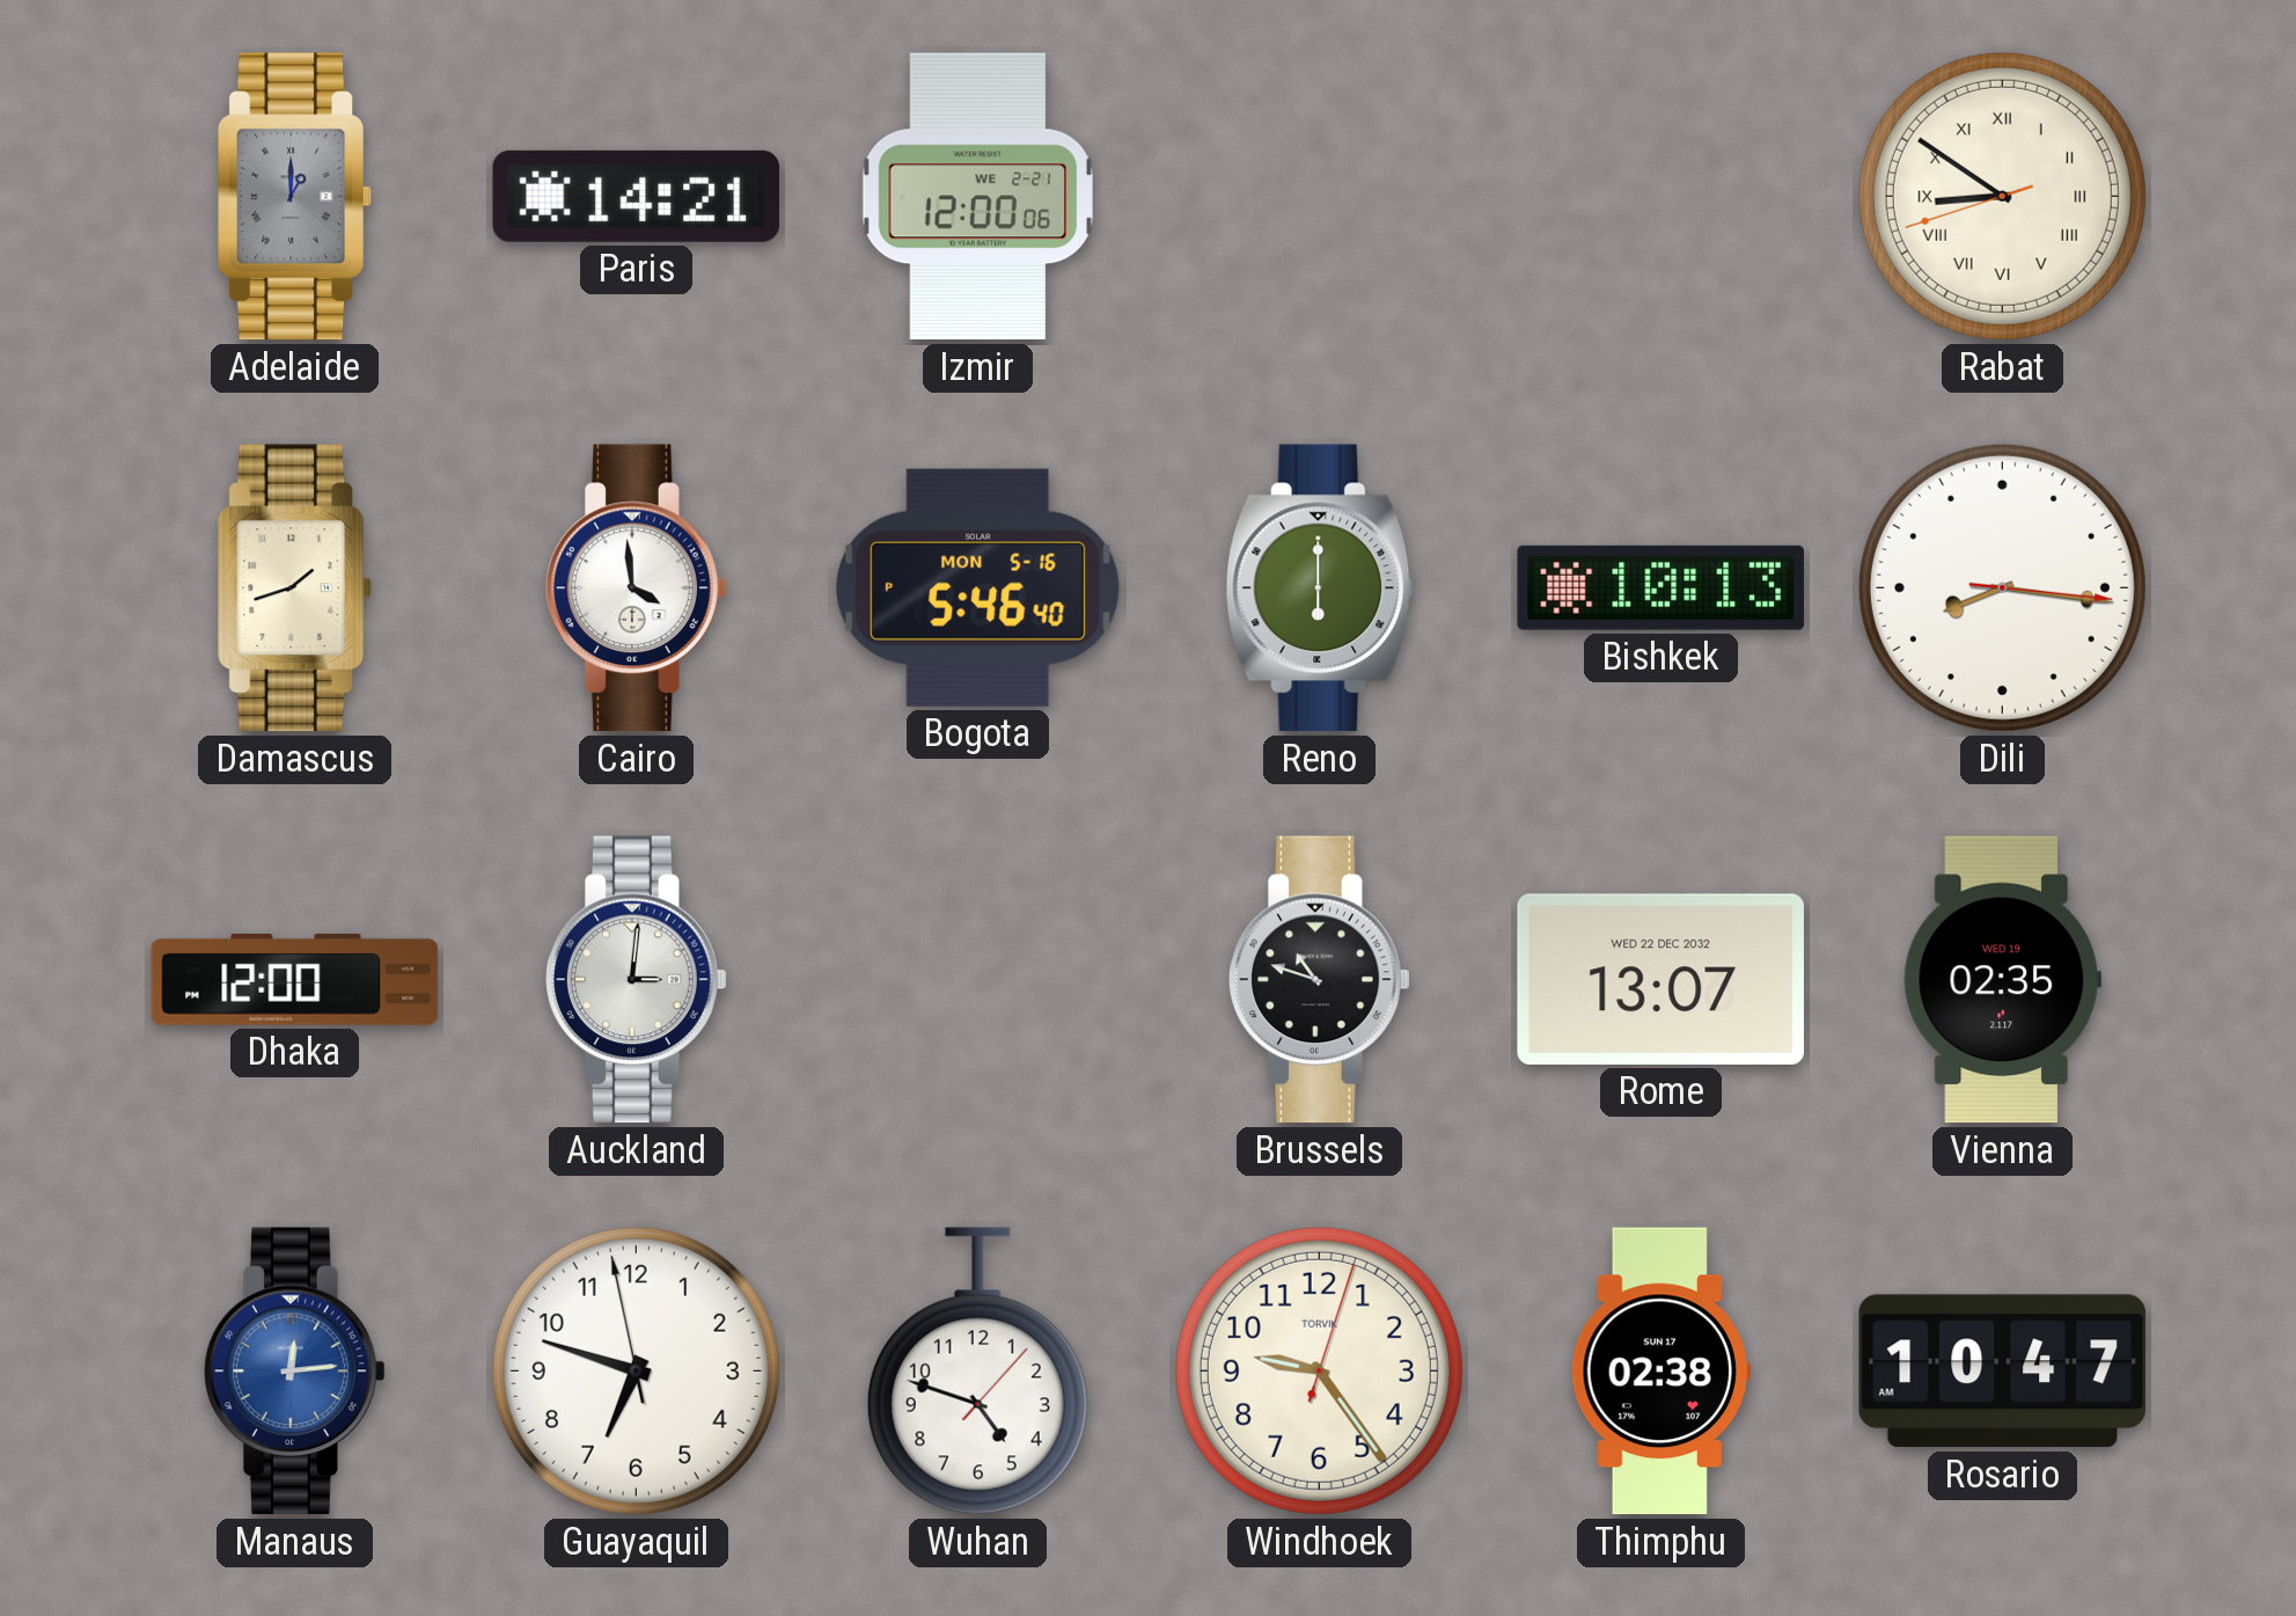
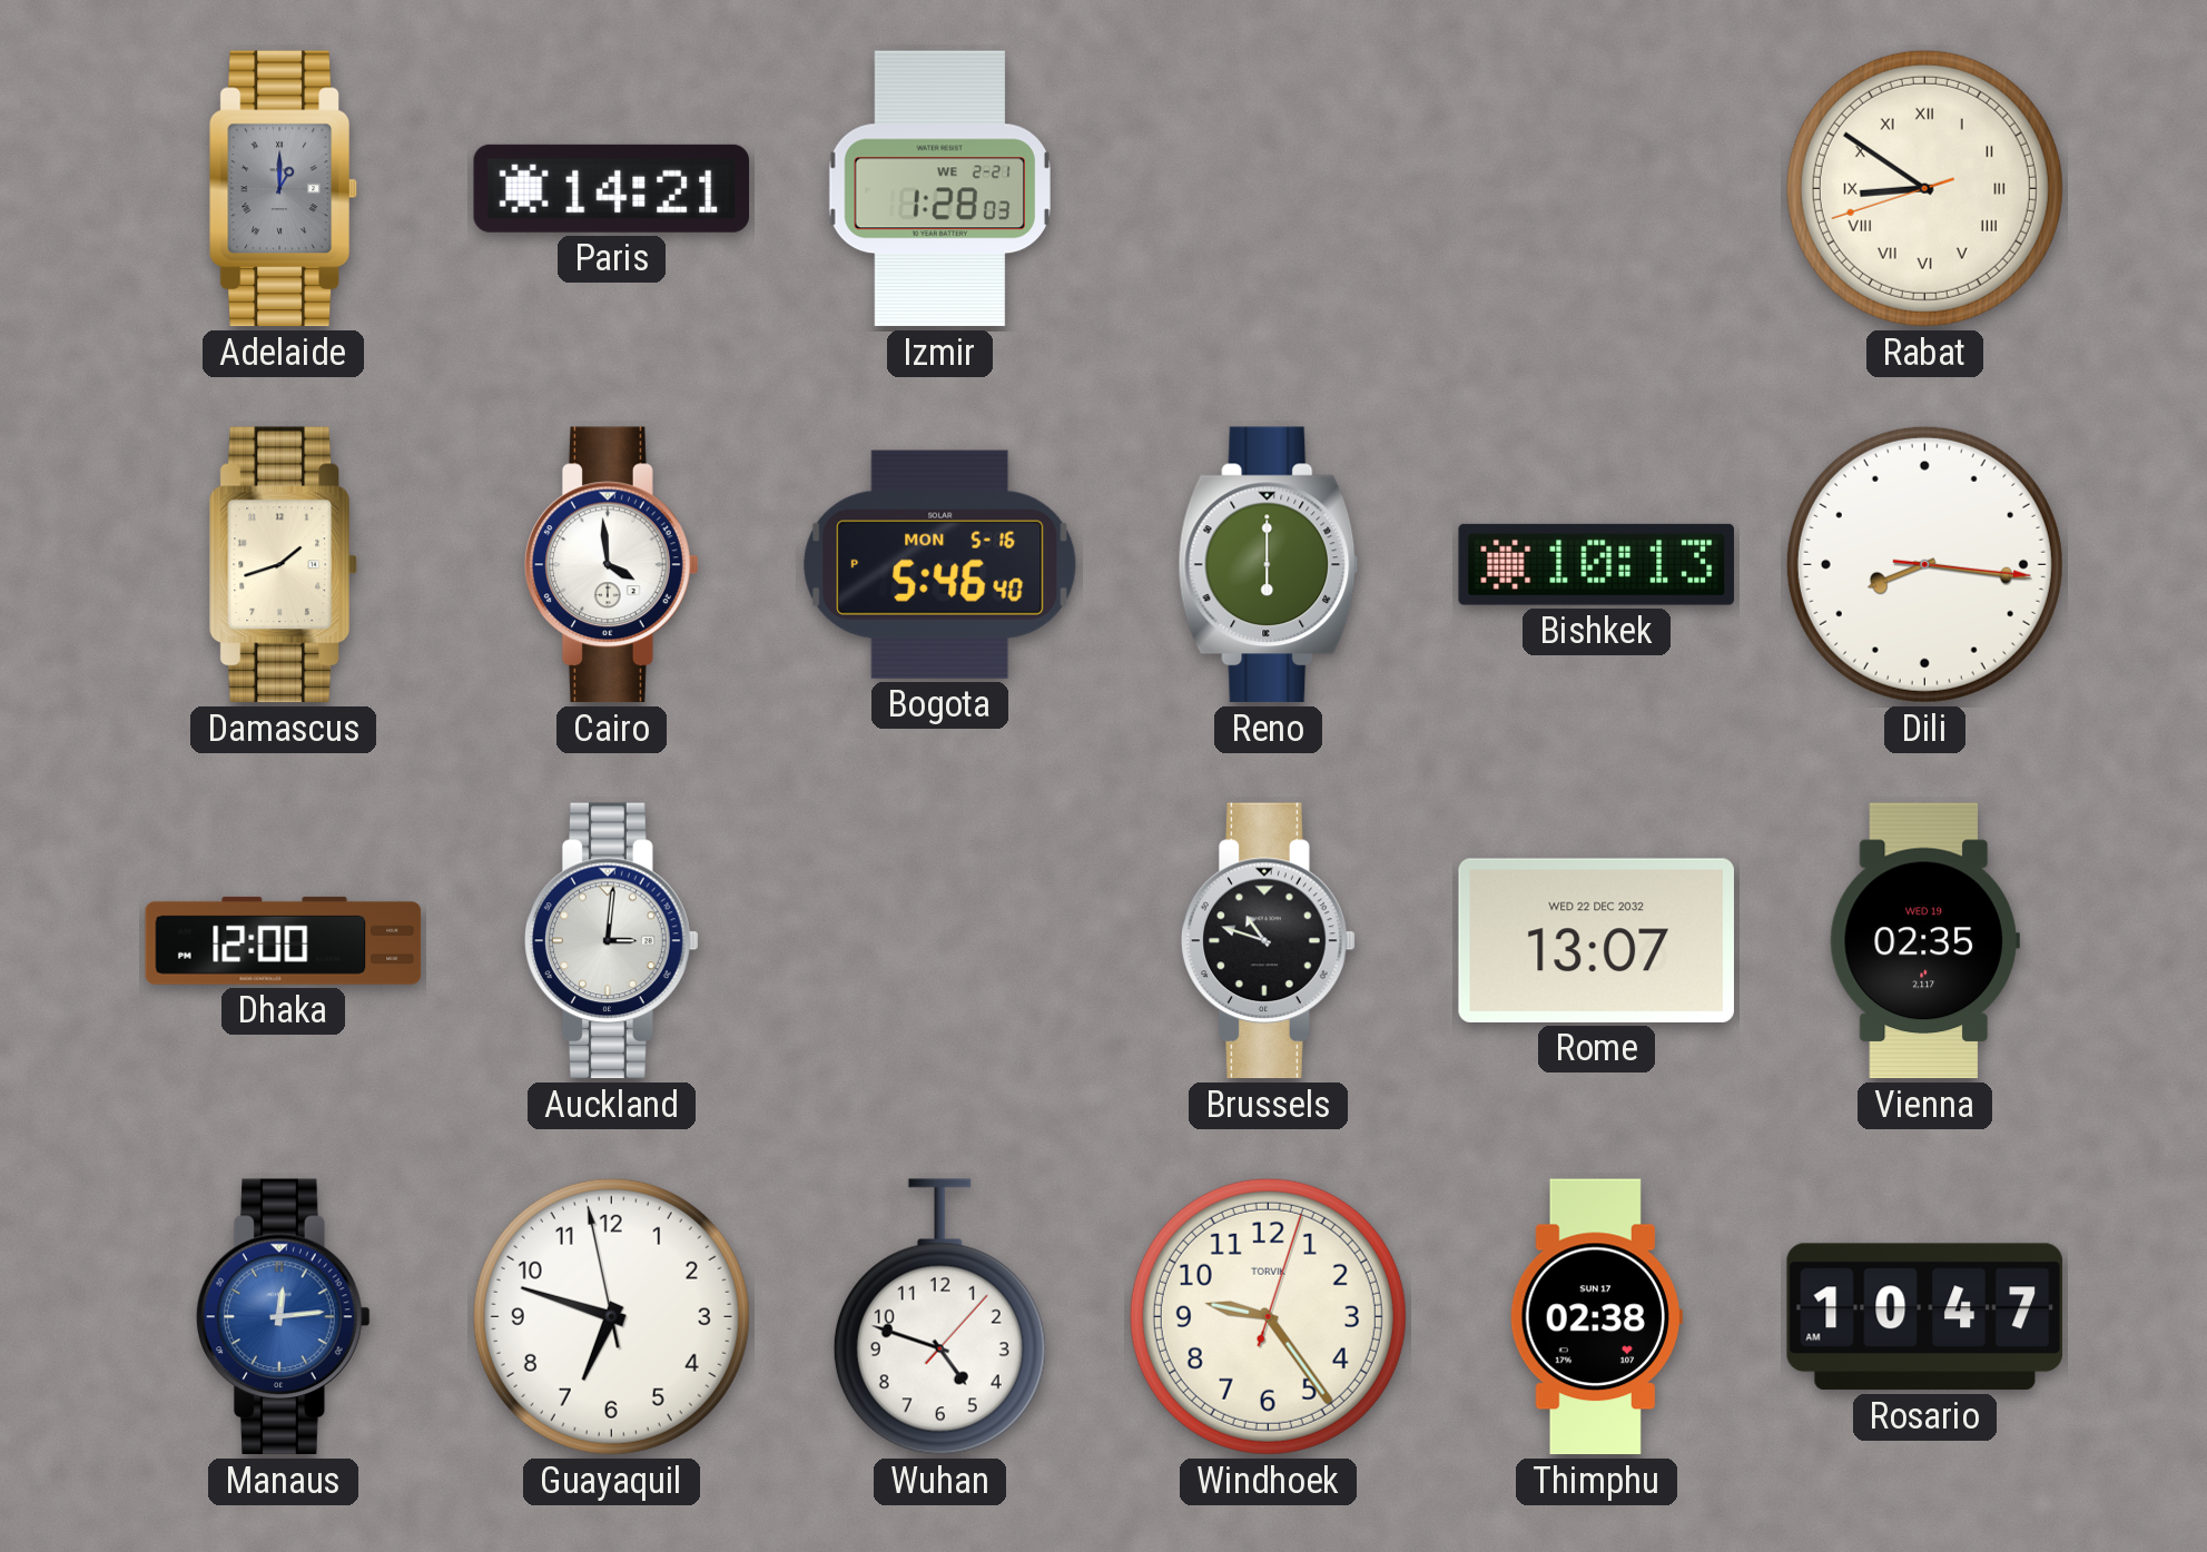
Izmir: 12:00 -> 1:28 (939, 189)
